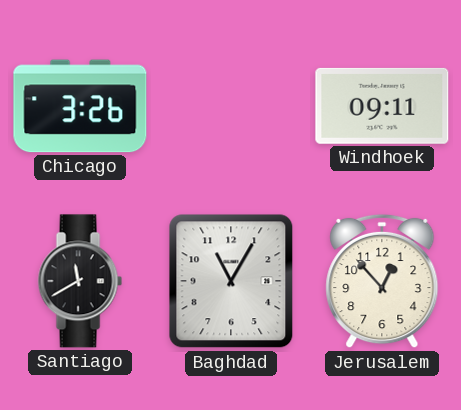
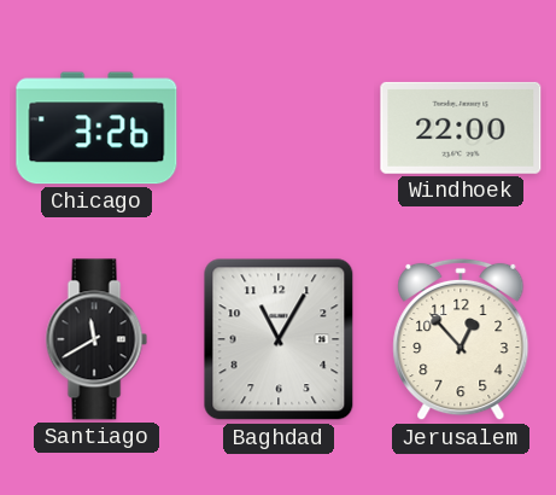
Windhoek: 09:11 -> 22:00 (461, 128)
